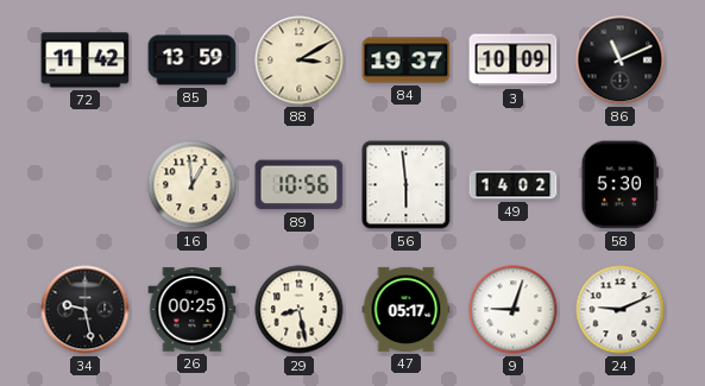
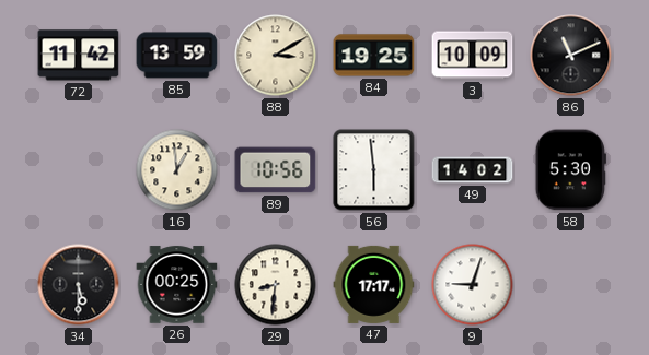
84: 19:37 -> 19:25 (374, 56)
34: 9:28 -> 5:30 (79, 285)
29: 8:28 -> 8:31 (276, 285)
47: 05:17 -> 17:17 (374, 284)
24: 9:11 -> none (621, 310)
